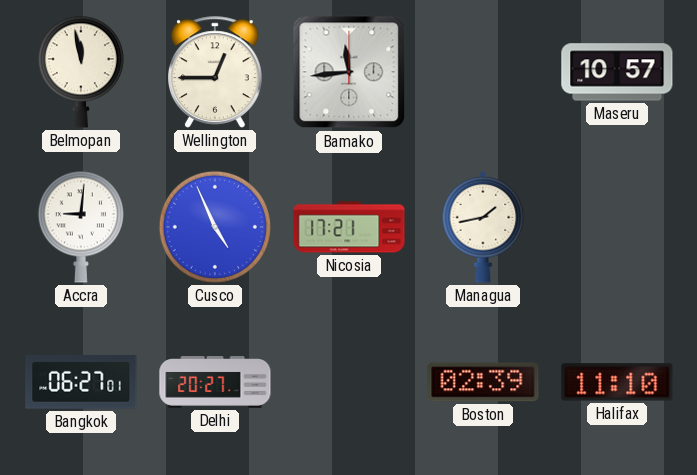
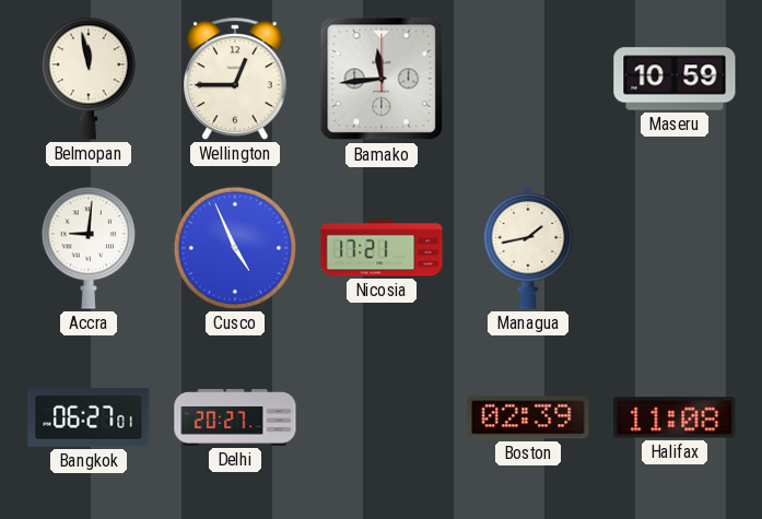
Maseru: 10:57 -> 10:59 (675, 79)
Halifax: 11:10 -> 11:08 (675, 417)
